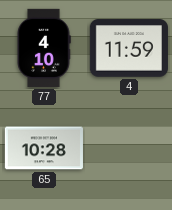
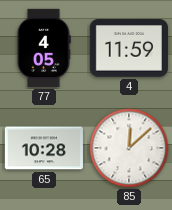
77: 4:10 -> 4:05 (44, 48)
85: none -> 12:08 (129, 148)
